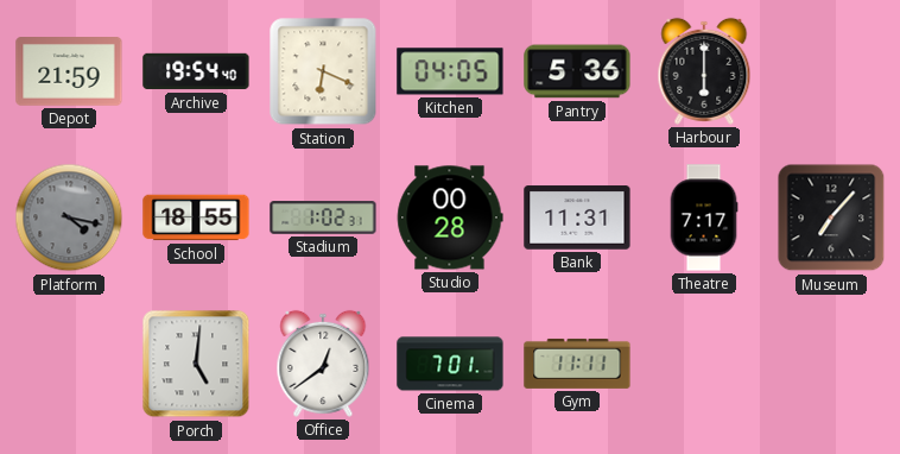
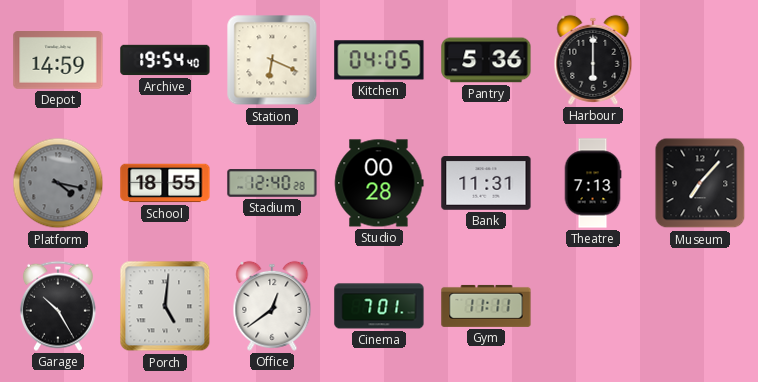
Depot: 21:59 -> 14:59 (58, 61)
Stadium: 1:02 -> 12:40 (272, 183)
Theatre: 7:17 -> 7:13 (593, 183)
Garage: none -> 10:25 (58, 306)
